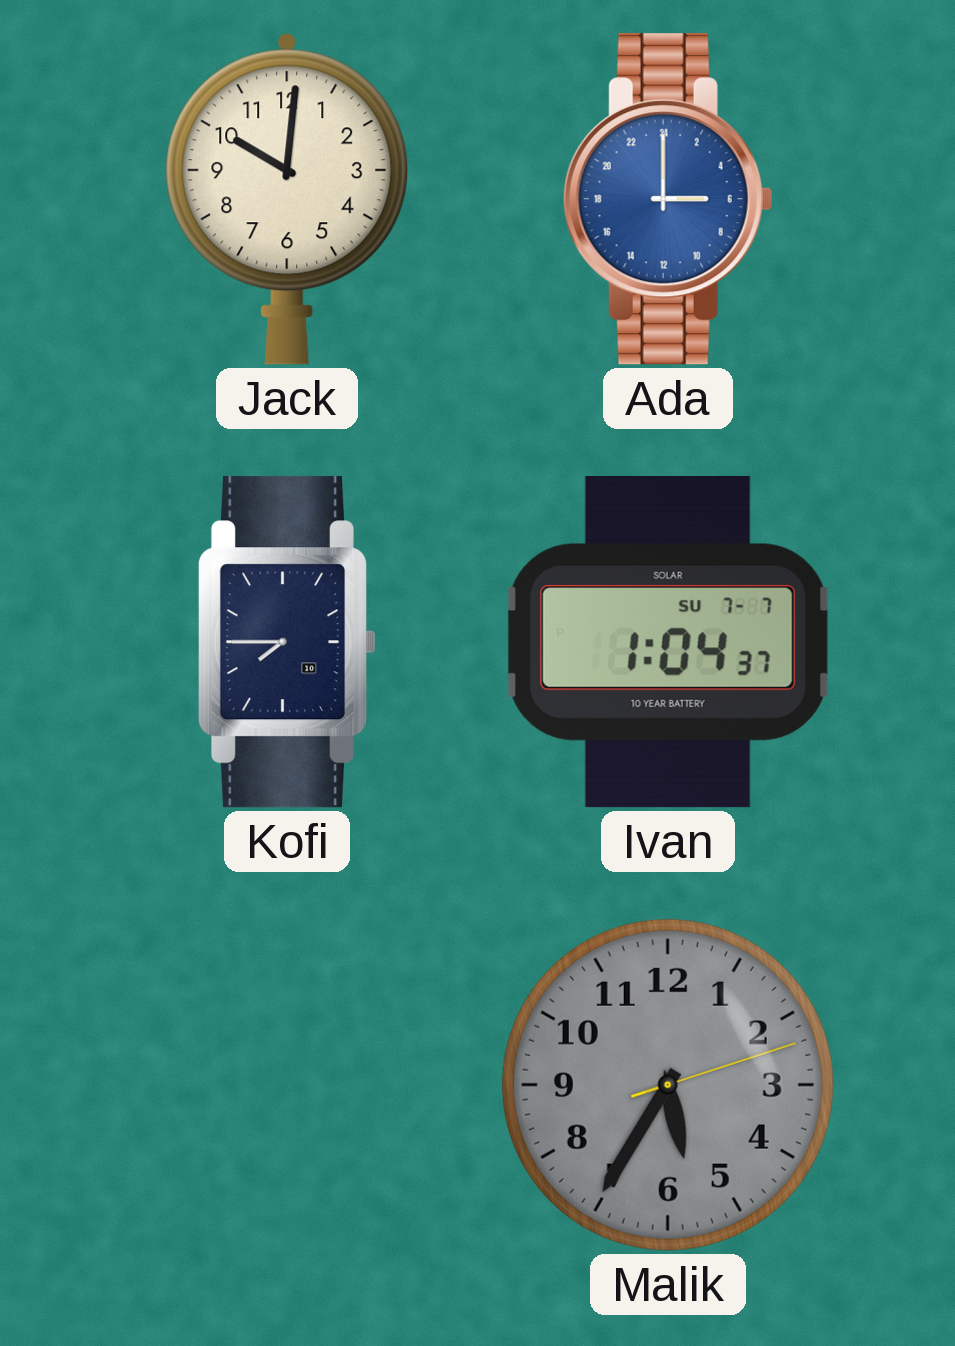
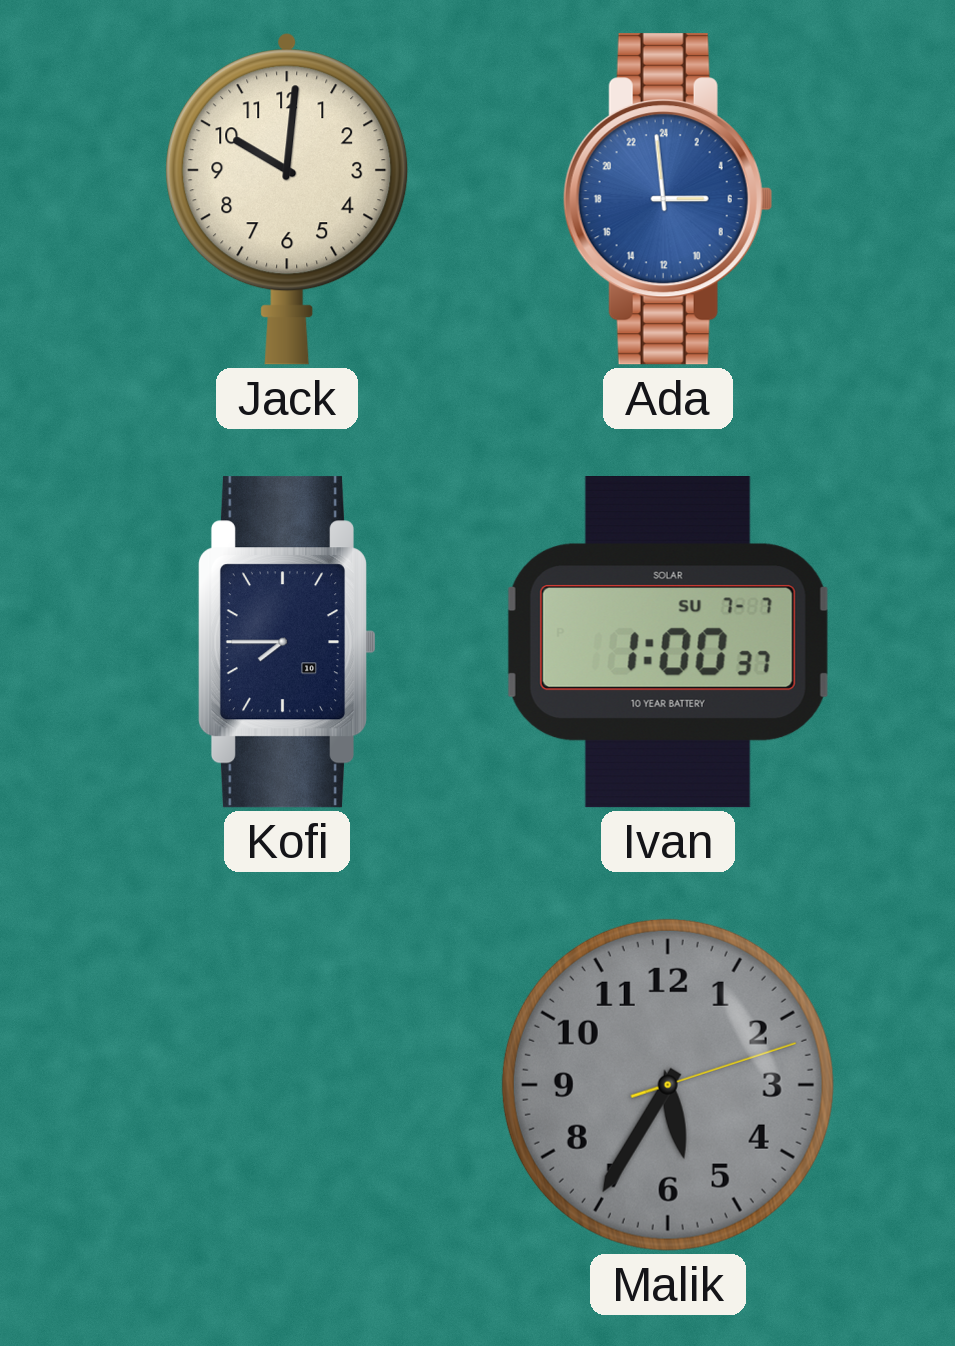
Ada: 6:00 -> 5:59 (668, 199)
Ivan: 1:04 -> 1:00 (668, 643)
